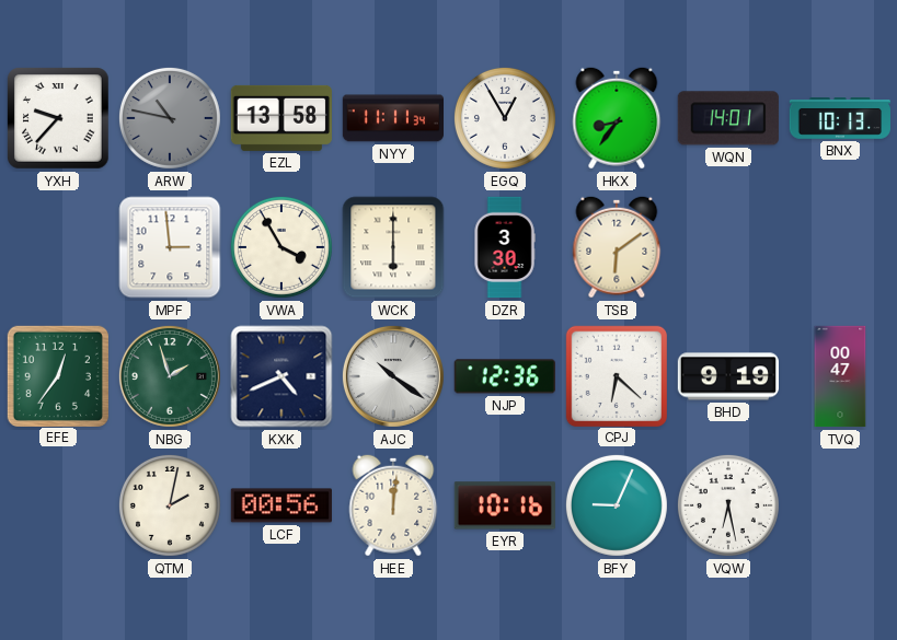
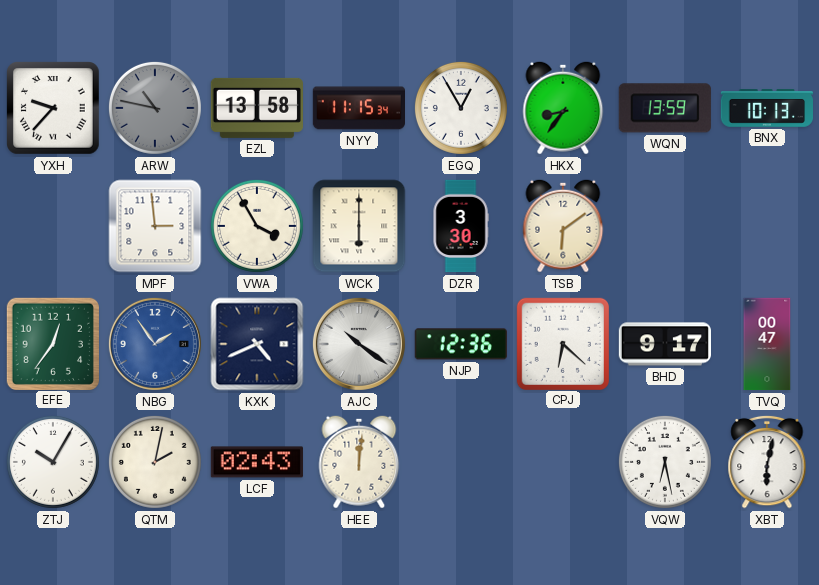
NYY: 11:11 -> 11:15 (358, 108)
WQN: 14:01 -> 13:59 (665, 108)
NBG: 1:57 -> 1:54 (155, 344)
NBG dial: green -> blue (155, 344)
BHD: 9:19 -> 9:17 (664, 344)
ZTJ: none -> 10:05 (53, 462)
LCF: 00:56 -> 02:43 (257, 462)
EYR: 10:16 -> none (505, 505)
BFY: 9:04 -> none (617, 505)
XBT: none -> 6:02 (767, 462)
